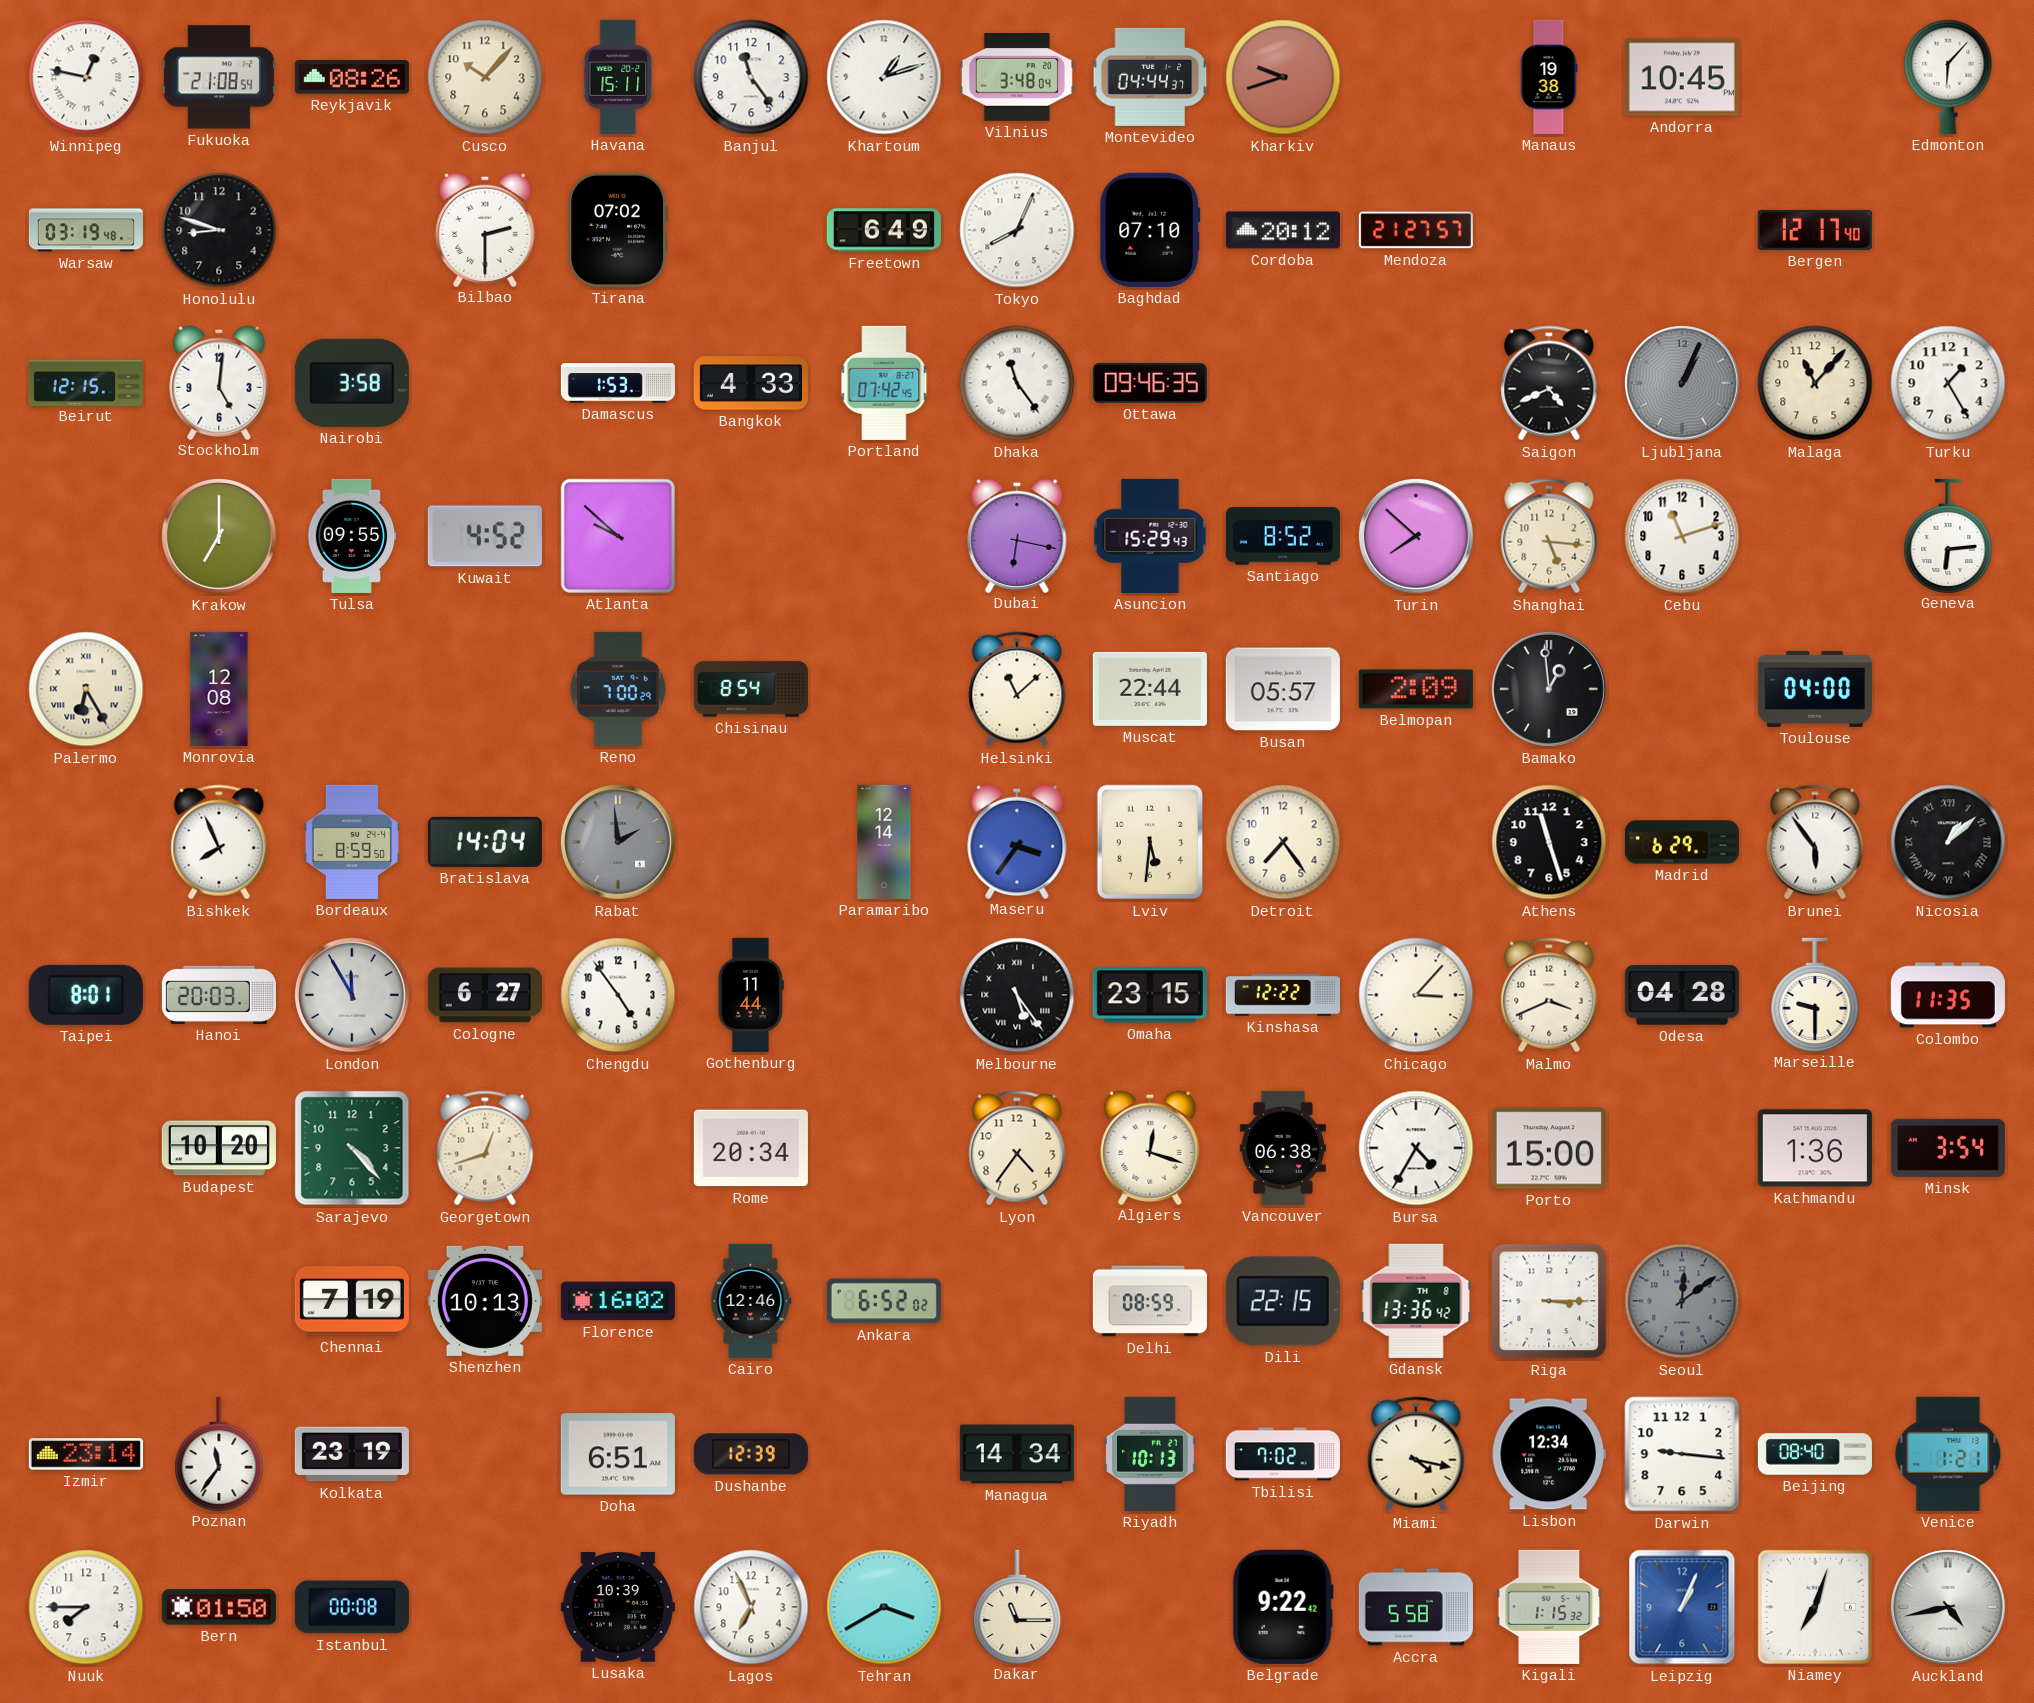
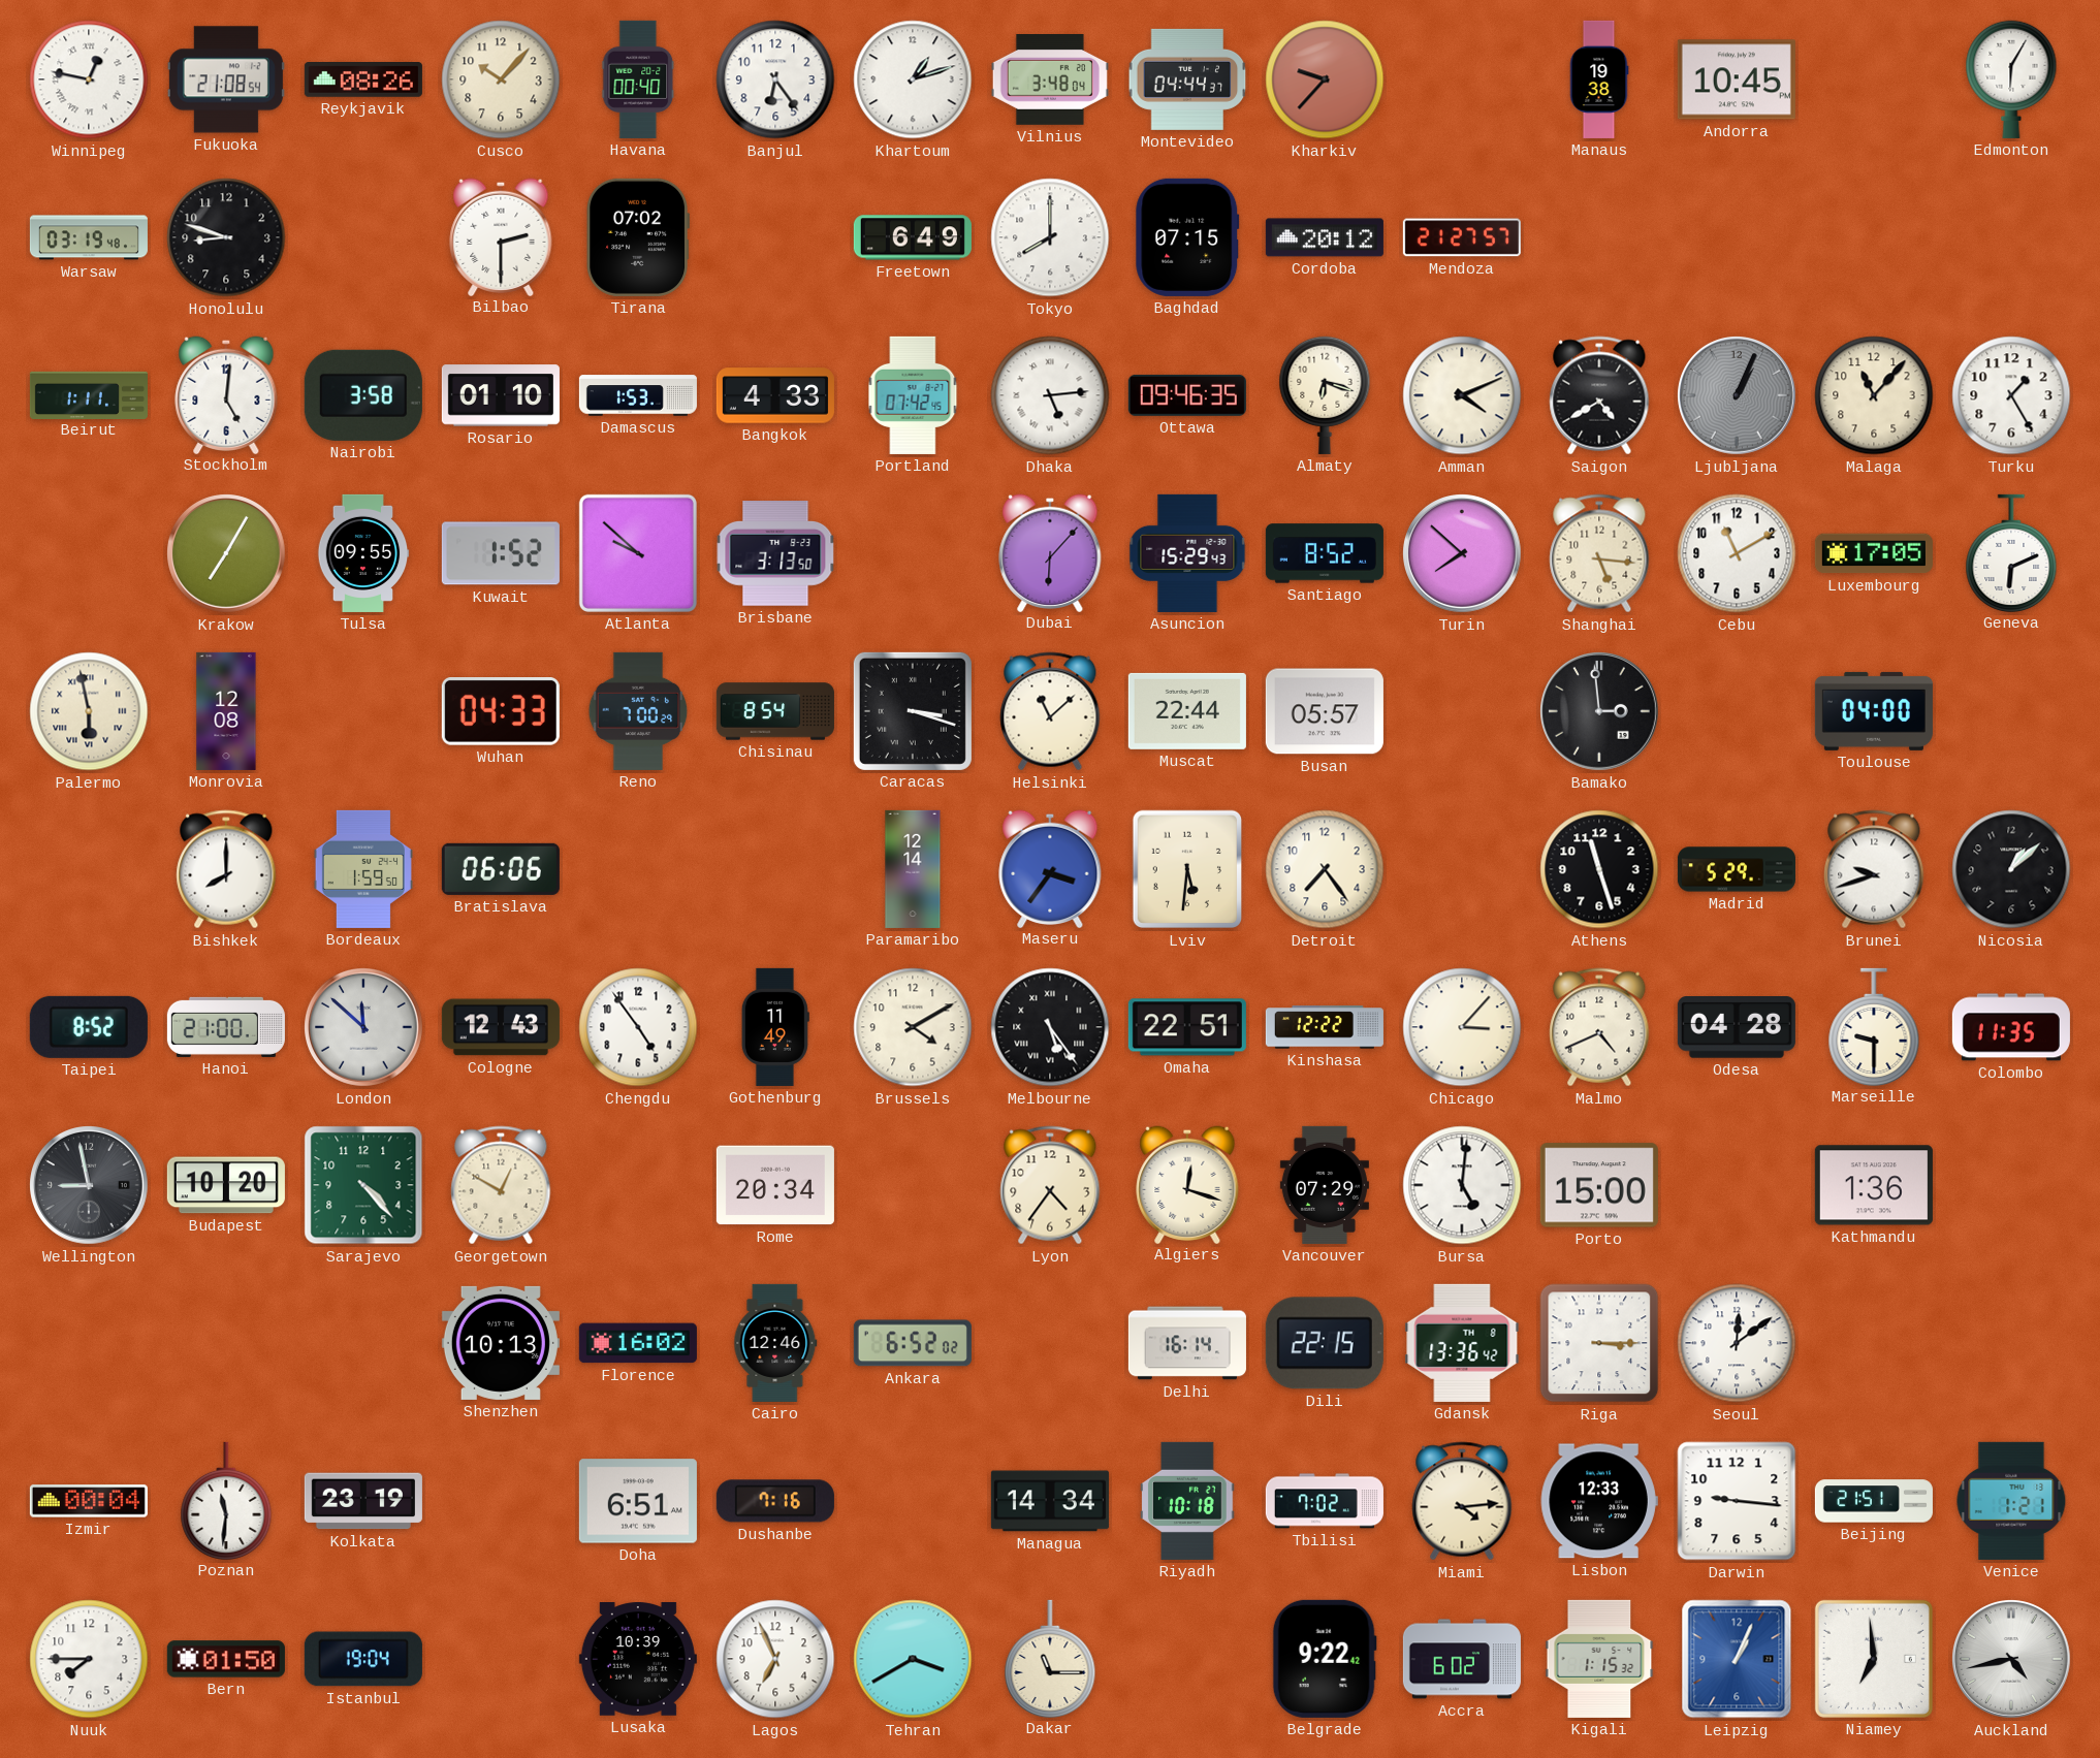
Havana: 15:11 -> 00:40 (638, 79)
Banjul: 11:24 -> 6:24 (775, 79)
Kharkiv: 9:42 -> 9:37 (1325, 79)
Edmonton: 6:07 -> 6:05 (2011, 79)
Tokyo: 8:04 -> 8:00 (1050, 237)
Baghdad: 07:10 -> 07:15 (1187, 237)
Bergen: 12:17 -> none (1815, 230)
Beirut: 12:15 -> 1:11 (89, 394)
Rosario: none -> 01:10 (501, 395)
Dhaka: 11:24 -> 5:14 (1050, 395)
Almaty: none -> 6:18 (1325, 395)
Amman: none -> 4:11 (1462, 395)
Saigon: 4:41 -> 4:40 (1599, 395)
Krakow: 7:00 -> 7:05 (227, 554)
Kuwait: 4:52 -> 1:52 (501, 553)
Brisbane: none -> 3:13 (775, 553)
Dubai: 6:17 -> 6:07 (1050, 552)
Cebu: 11:12 -> 11:10 (1737, 553)
Luxembourg: none -> 17:05 (1874, 553)
Geneva: 6:14 -> 6:11 (2011, 552)
Palermo: 6:25 -> 5:58 (89, 711)
Wuhan: none -> 04:33 (501, 712)
Caracas: none -> 3:18 (913, 711)
Belmopan: 2:09 -> none (1416, 689)
Bamako: 12:59 -> 2:59 (1600, 712)
Bishkek: 7:56 -> 8:00 (226, 869)
Bordeaux: 8:59 -> 1:59 (363, 869)
Bratislava: 14:04 -> 06:06 (501, 869)
Rabat: 1:59 -> none (619, 843)
Madrid: 6:29 -> 5:29 (1737, 869)
Brunei: 5:54 -> 9:42 (1874, 869)
Nicosia numerals: Roman -> Arabic (2011, 869)
Taipei: 8:01 -> 8:52 (89, 1027)
Hanoi: 20:03 -> 21:00 (226, 1027)
London: 11:55 -> 11:52 (364, 1028)
Cologne: 6:27 -> 12:43 (501, 1027)
Gothenburg: 11:44 -> 11:49 (775, 1027)
Brussels: none -> 4:10 (913, 1027)
Omaha: 23:15 -> 22:51 (1187, 1027)
Malmo: 3:41 -> 4:41 (1599, 1027)
Wellington: none -> 8:58 (90, 1186)
Georgetown: 12:42 -> 12:50 (501, 1185)
Vancouver: 06:38 -> 07:29 (1325, 1185)
Bursa: 4:35 -> 5:01 (1462, 1185)
Minsk: 3:54 -> none (1948, 1148)
Chennai: 7:19 -> none (352, 1301)
Delhi: 08:59 -> 16:14 (1187, 1343)
Seoul dial: grey -> white (1737, 1343)
Izmir: 23:14 -> 00:04 (89, 1501)
Poznan: 11:36 -> 11:31 (226, 1500)
Dushanbe: 12:39 -> 7:16 (775, 1501)
Riyadh: 10:13 -> 10:18 (1187, 1501)
Miami: 4:17 -> 4:14 (1462, 1501)
Lisbon: 12:34 -> 12:33 (1599, 1501)
Beijing: 08:40 -> 21:51 (1874, 1501)
Istanbul: 00:08 -> 19:04 (363, 1659)
Accra: 5:58 -> 6:02 (1462, 1659)
Niamey: 7:03 -> 6:59 (1874, 1659)
